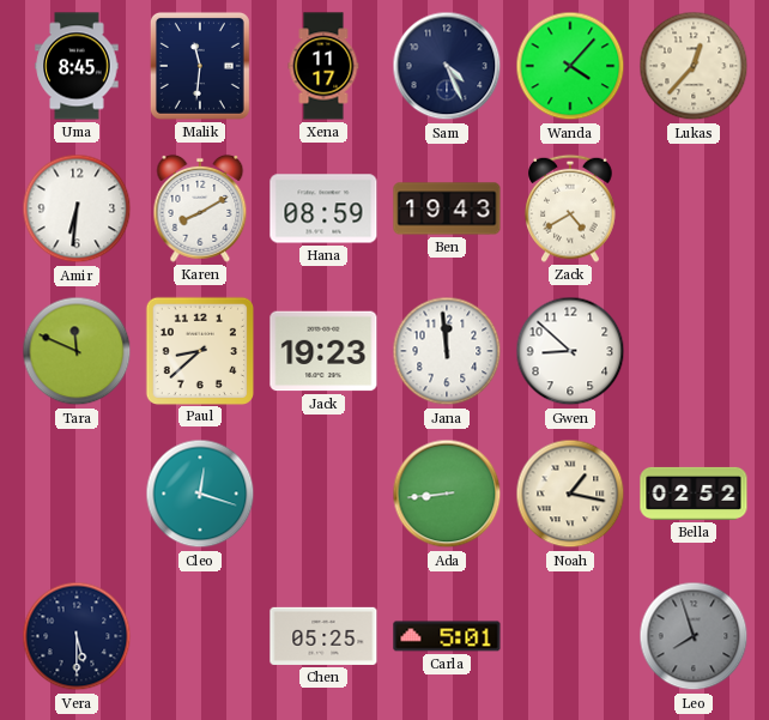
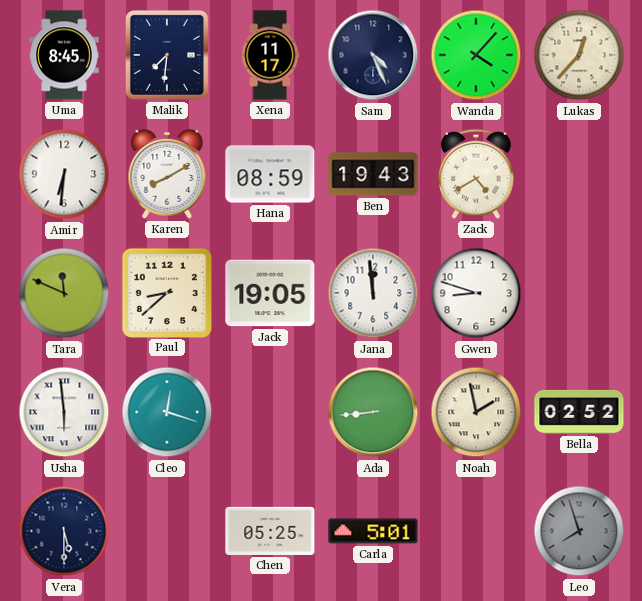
Malik: 11:31 -> 7:31 (167, 55)
Jack: 19:23 -> 19:05 (270, 293)
Gwen: 8:52 -> 8:48 (476, 293)
Usha: none -> 5:59 (64, 412)
Noah: 1:17 -> 1:58 (476, 412)
